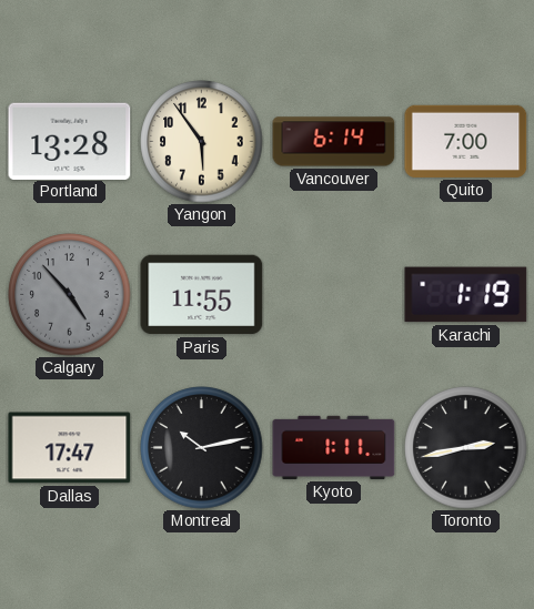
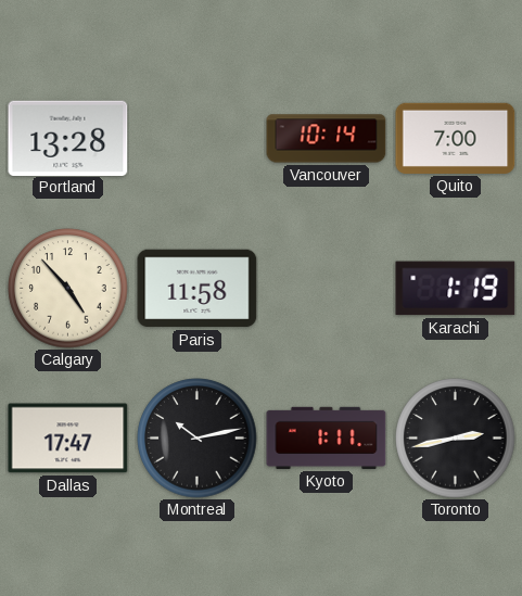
Yangon: 5:54 -> none (202, 142)
Vancouver: 6:14 -> 10:14 (327, 139)
Calgary dial: grey -> cream (68, 289)
Paris: 11:55 -> 11:58 (198, 289)
